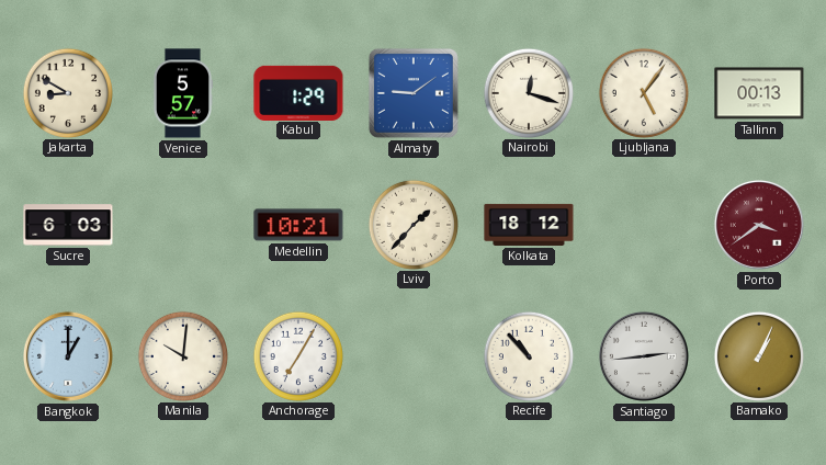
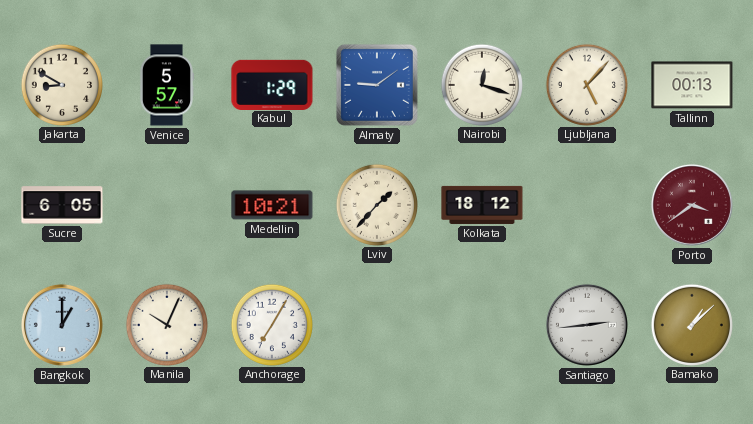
Ljubljana: 5:06 -> 5:07 (586, 84)
Sucre: 6:03 -> 6:05 (62, 205)
Manila: 10:01 -> 10:04 (166, 324)
Recife: 10:53 -> none (528, 355)
Bamako: 1:04 -> 1:08 (691, 324)
